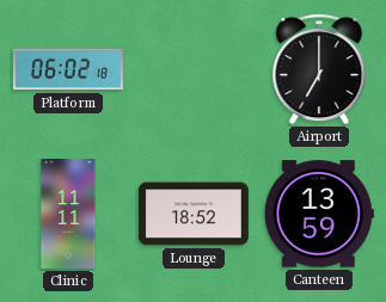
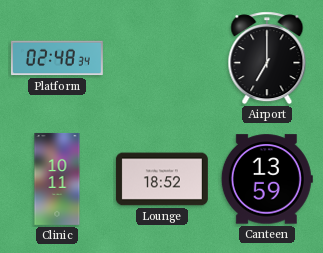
Platform: 06:02 -> 02:48 (57, 58)
Clinic: 11:11 -> 10:11 (57, 179)
